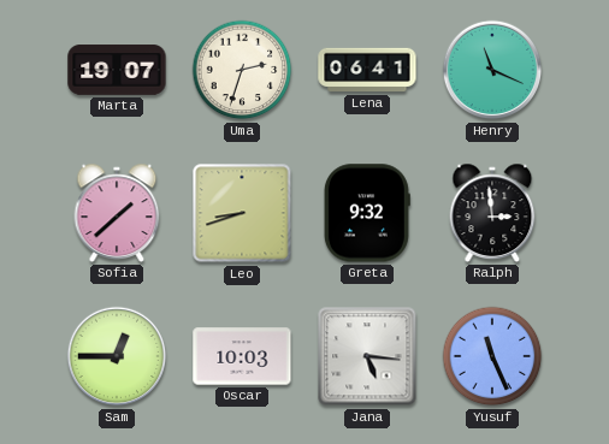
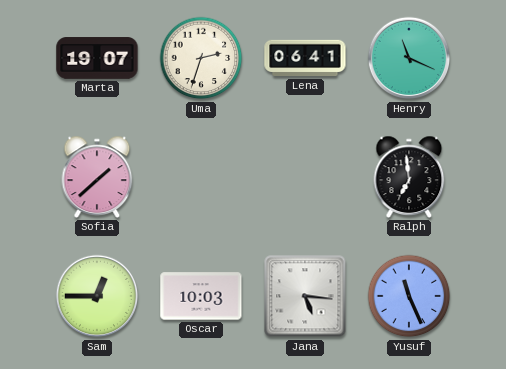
Leo: 8:42 -> none (242, 213)
Greta: 9:32 -> none (367, 213)
Ralph: 2:59 -> 6:59 (409, 177)
